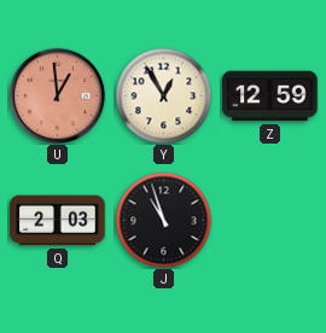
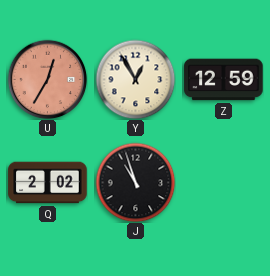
U: 12:59 -> 12:35 (47, 79)
Q: 2:03 -> 2:02 (48, 183)
